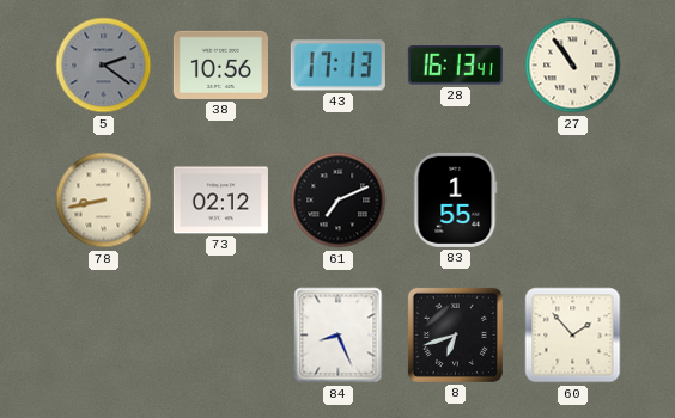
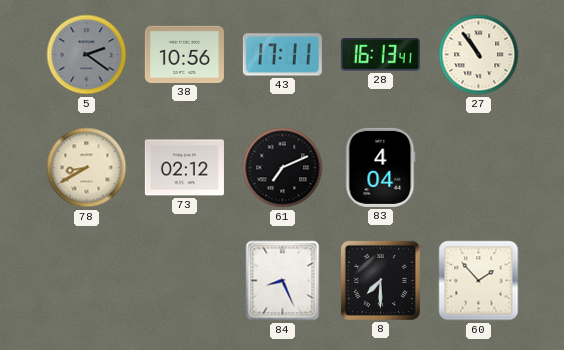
43: 17:13 -> 17:11 (282, 55)
78: 8:43 -> 8:40 (87, 168)
83: 1:55 -> 4:04 (381, 167)
8: 6:42 -> 7:30 (380, 280)
